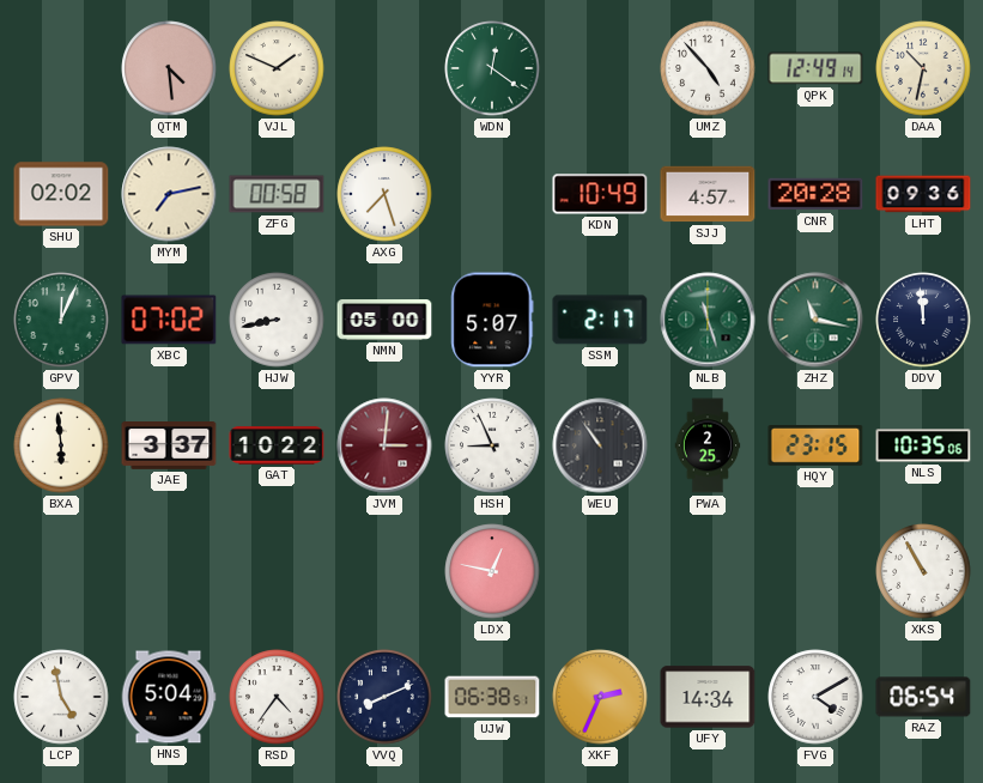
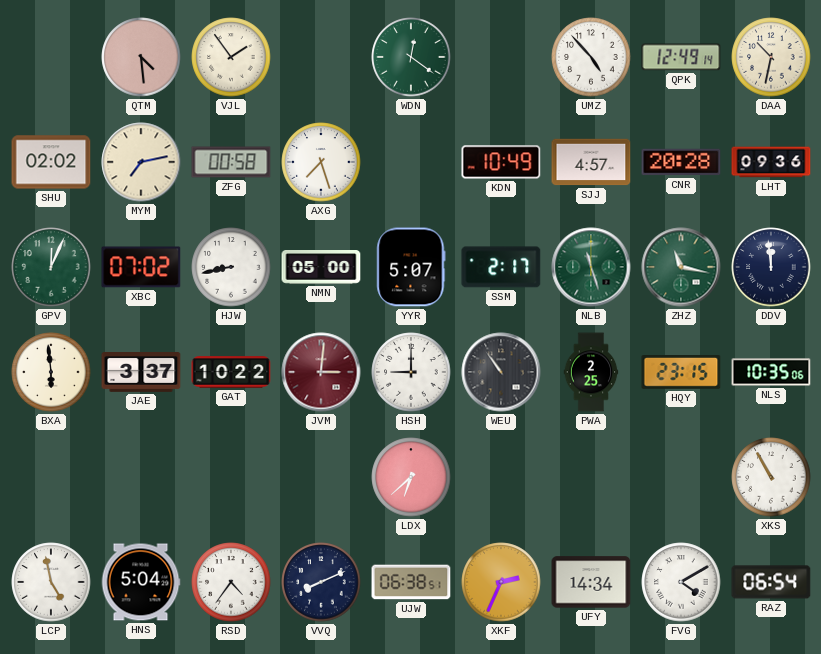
VJL: 1:49 -> 1:54 (231, 57)
HSH: 8:56 -> 9:00 (411, 372)
LDX: 12:47 -> 6:38 (411, 477)
